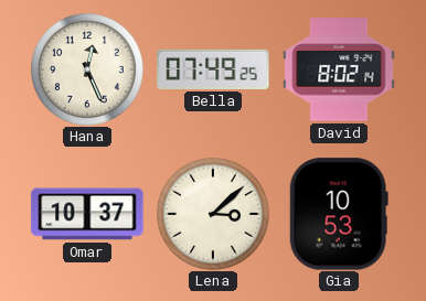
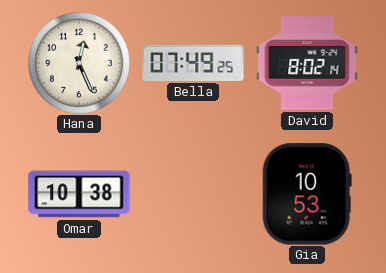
Omar: 10:37 -> 10:38 (79, 194)
Lena: 3:08 -> none (214, 215)
